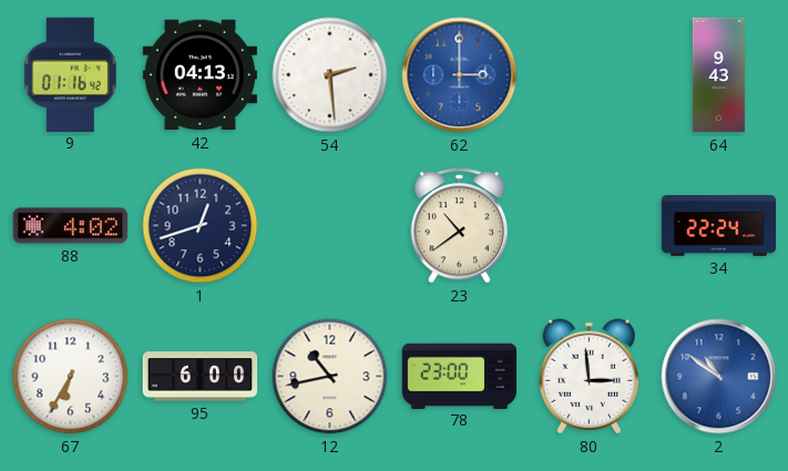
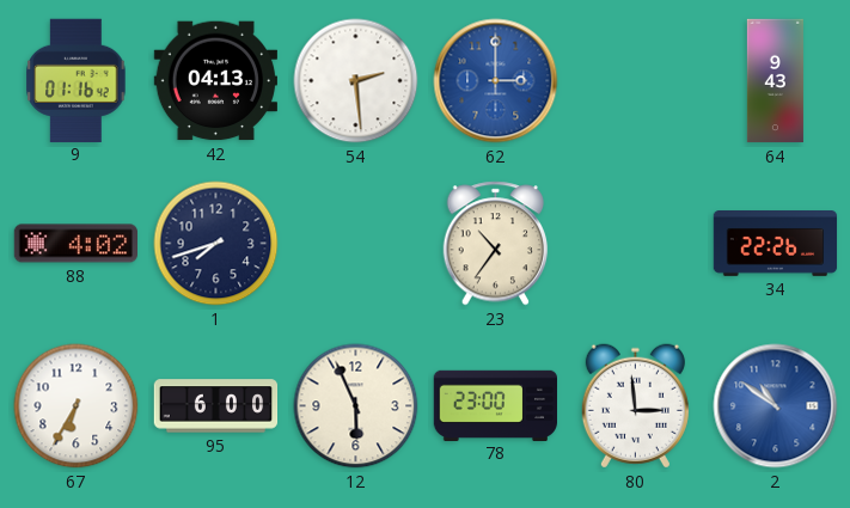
1: 12:42 -> 7:42 (216, 244)
23: 10:39 -> 10:36 (496, 244)
34: 22:24 -> 22:26 (776, 244)
12: 10:43 -> 5:56 (356, 406)
